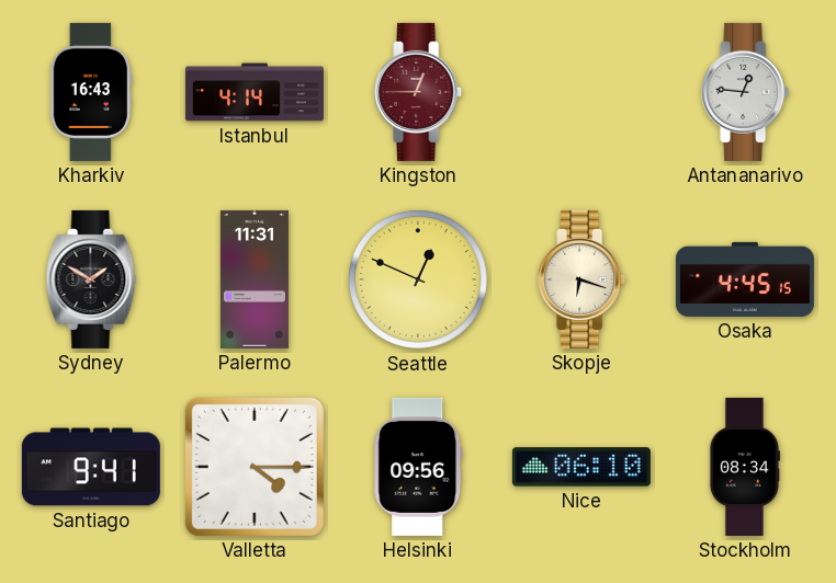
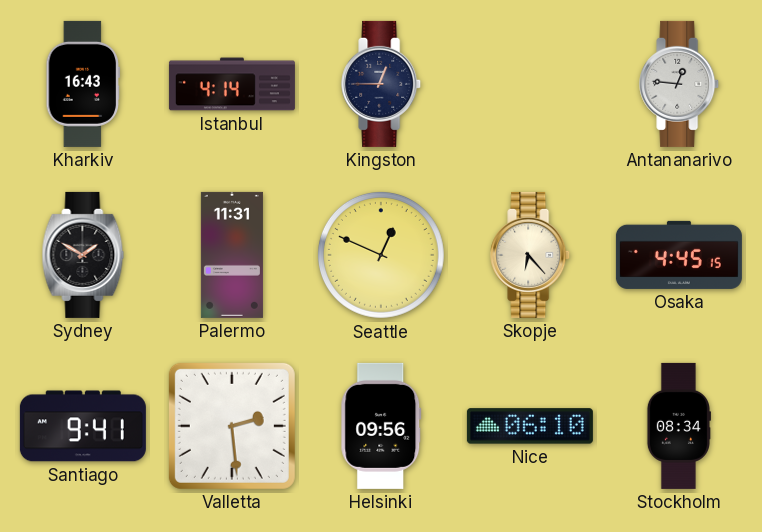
Kingston dial: burgundy -> navy (382, 84)
Skopje: 6:18 -> 6:23 (531, 255)
Valletta: 4:15 -> 2:29 (232, 426)
